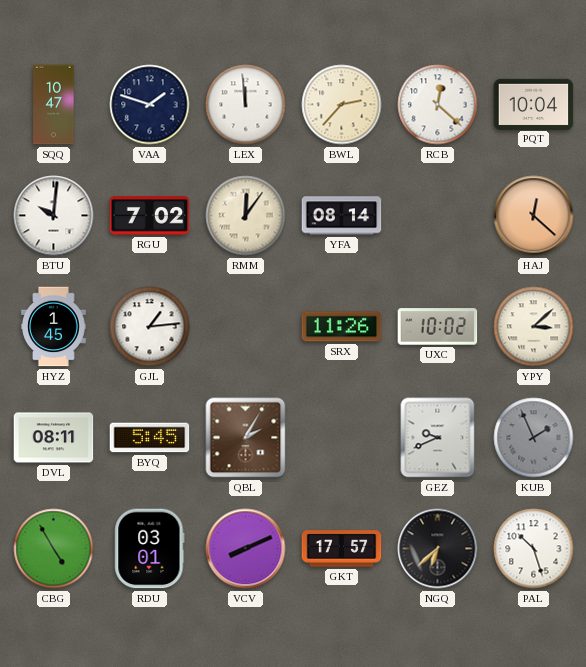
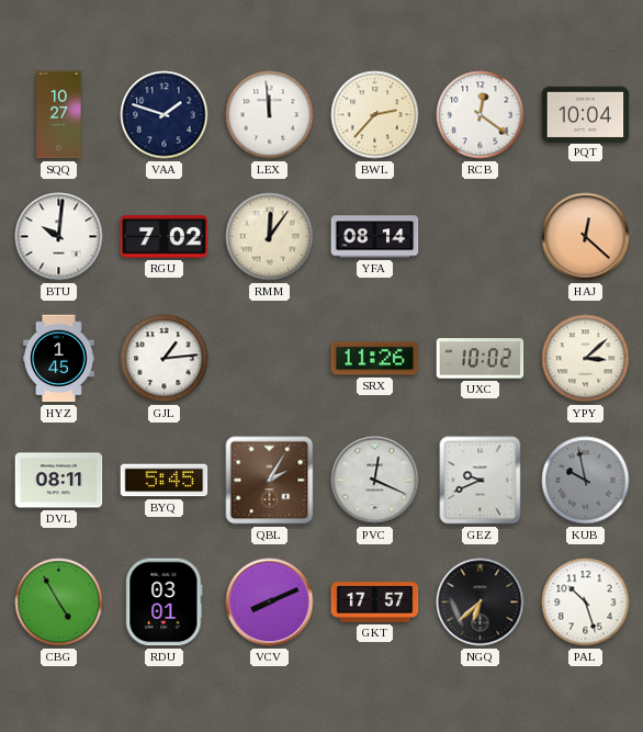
SQQ: 10:47 -> 10:27 (59, 115)
RCB: 12:22 -> 12:21 (481, 115)
PVC: none -> 12:19 (375, 481)
KUB: 1:56 -> 9:58 (586, 481)
